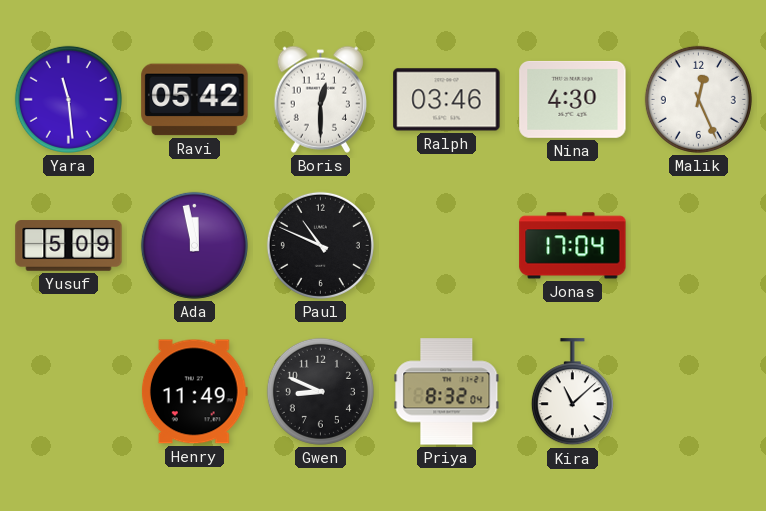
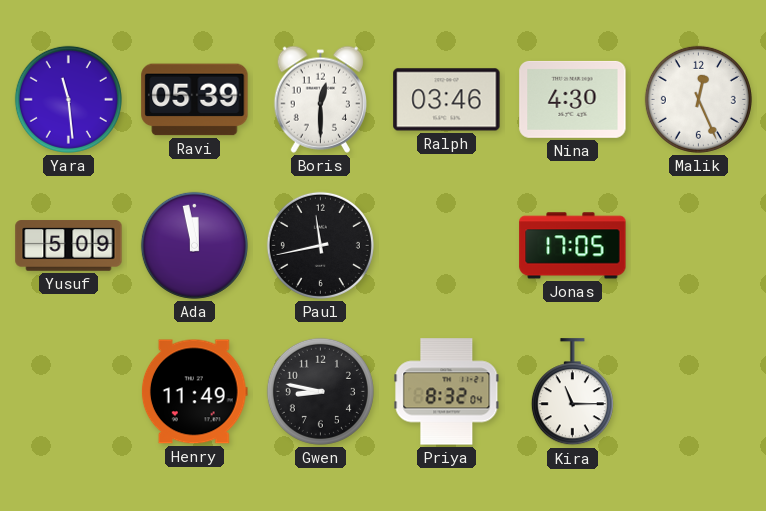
Ravi: 05:42 -> 05:39 (195, 100)
Paul: 10:49 -> 11:43 (320, 245)
Jonas: 17:04 -> 17:05 (573, 246)
Gwen: 8:49 -> 8:47 (320, 391)
Kira: 11:08 -> 11:15 (572, 392)
